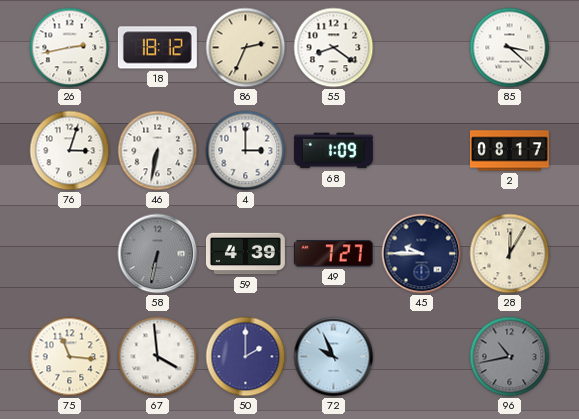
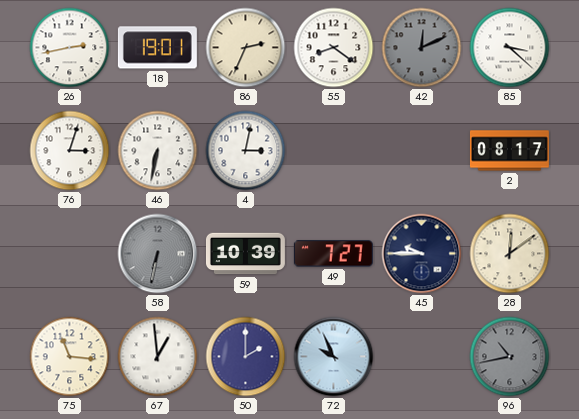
18: 18:12 -> 19:01 (157, 48)
42: none -> 12:11 (422, 48)
4: 3:00 -> 3:02 (246, 151)
68: 1:09 -> none (333, 151)
59: 4:39 -> 10:39 (245, 254)
28: 12:05 -> 12:09 (510, 254)
67: 3:59 -> 12:59 (158, 357)
